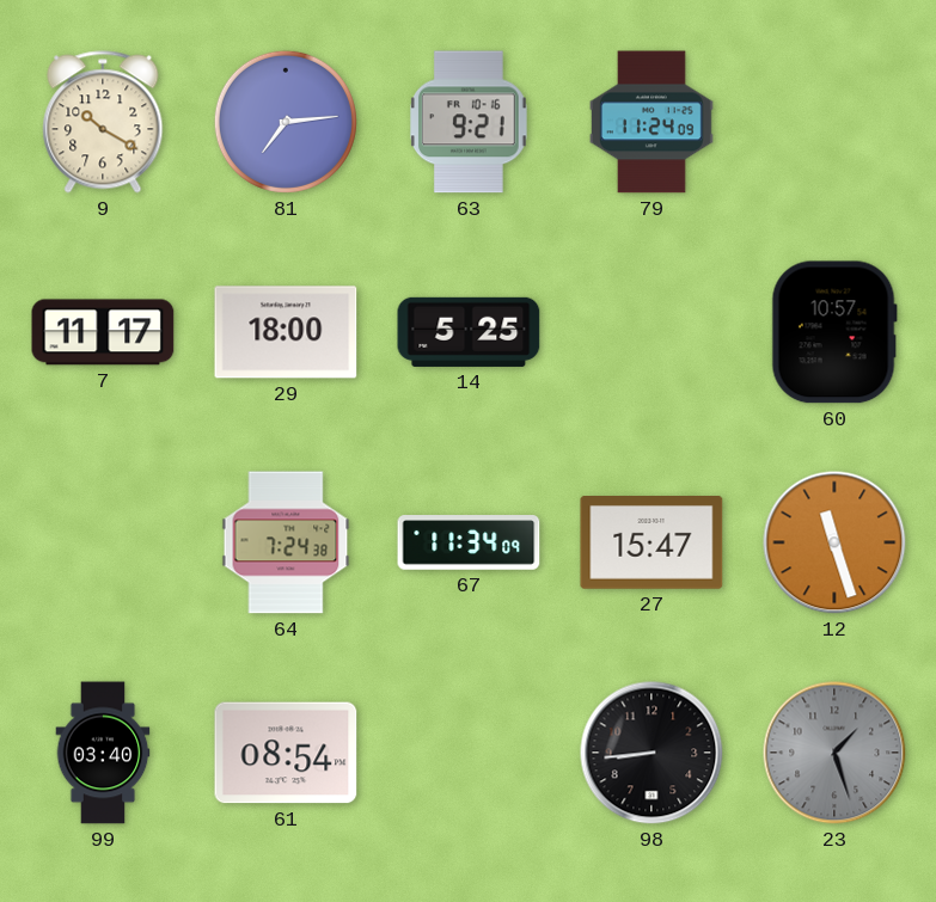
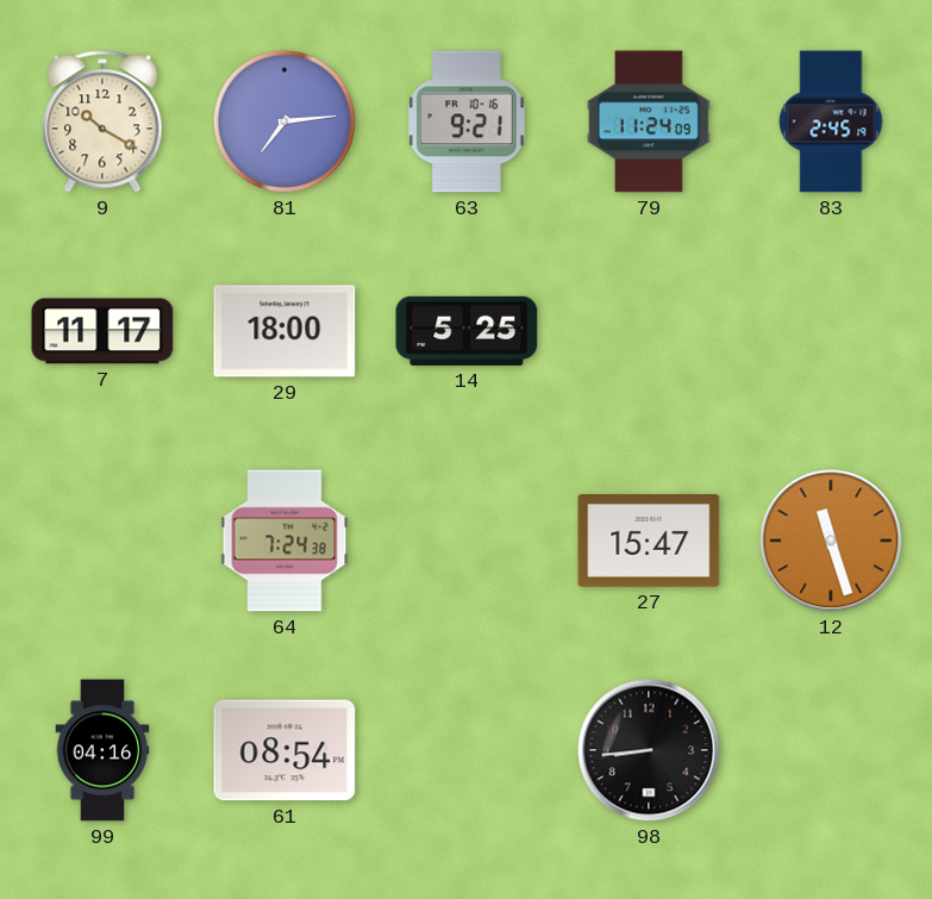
83: none -> 2:45 (831, 121)
60: 10:57 -> none (834, 332)
67: 11:34 -> none (469, 542)
99: 03:40 -> 04:16 (102, 750)
23: 1:27 -> none (834, 753)
